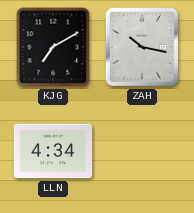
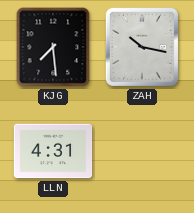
KJG: 7:10 -> 7:29 (53, 47)
LLN: 4:34 -> 4:31 (53, 151)
